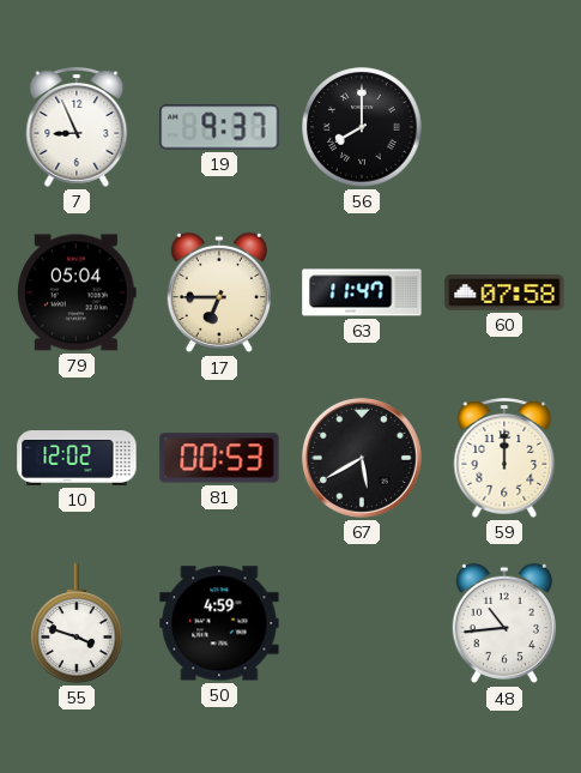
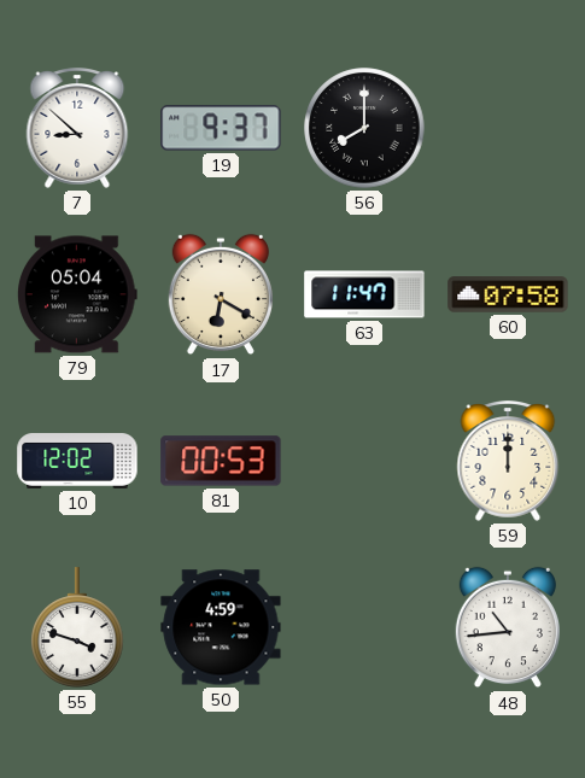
7: 8:56 -> 8:52 (77, 128)
17: 6:45 -> 6:20 (221, 294)
67: 5:40 -> none (362, 458)
